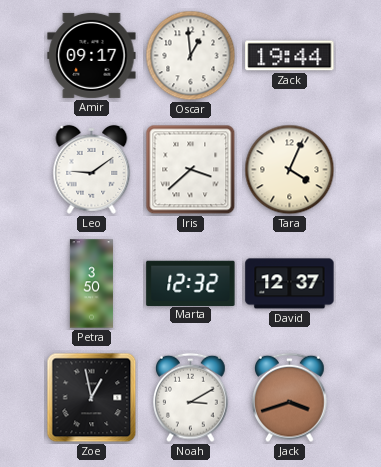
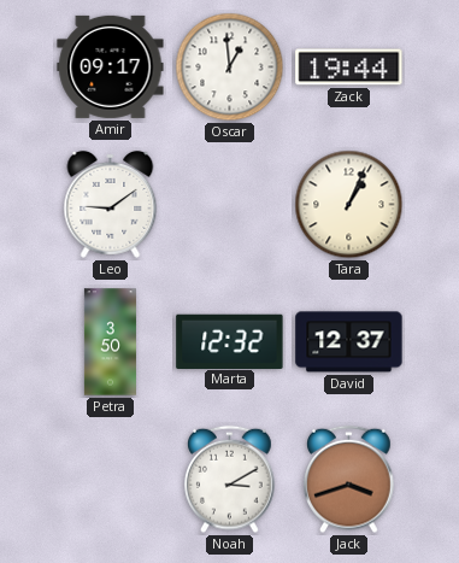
Iris: 3:38 -> none (191, 170)
Tara: 4:04 -> 1:04 (349, 205)
Zoe: 12:58 -> none (92, 398)
